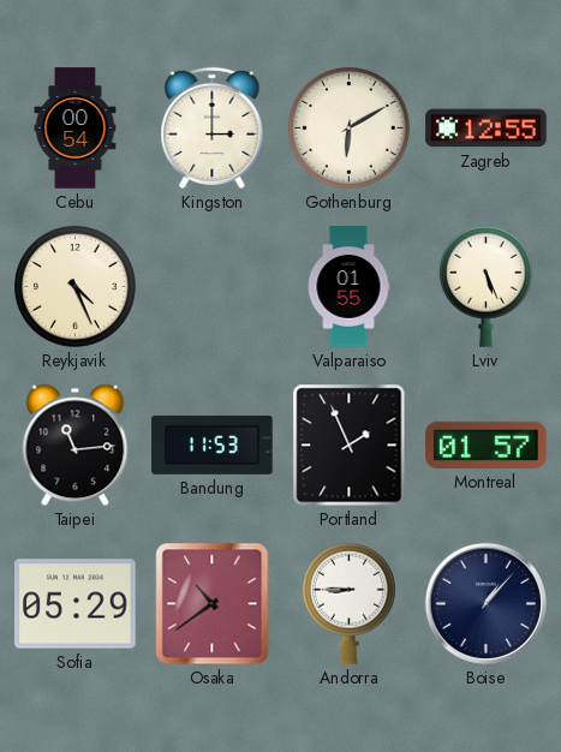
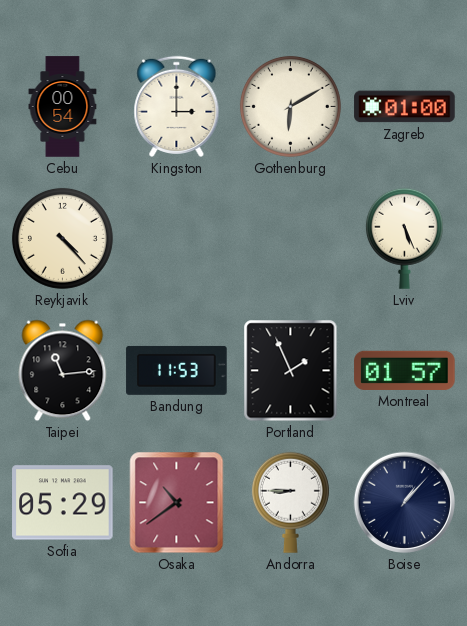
Zagreb: 12:55 -> 01:00 (405, 107)
Reykjavik: 4:26 -> 4:23 (62, 238)
Valparaiso: 01:55 -> none (348, 287)
